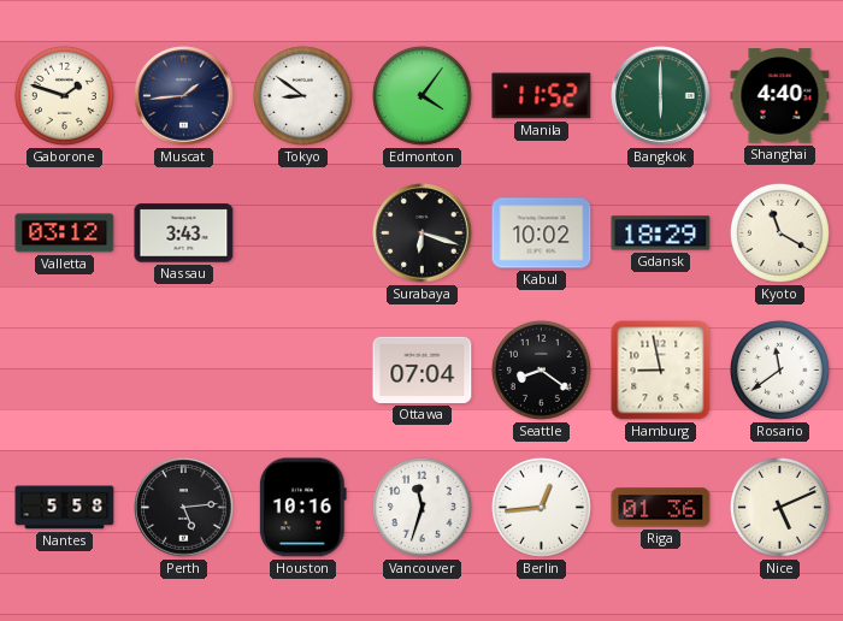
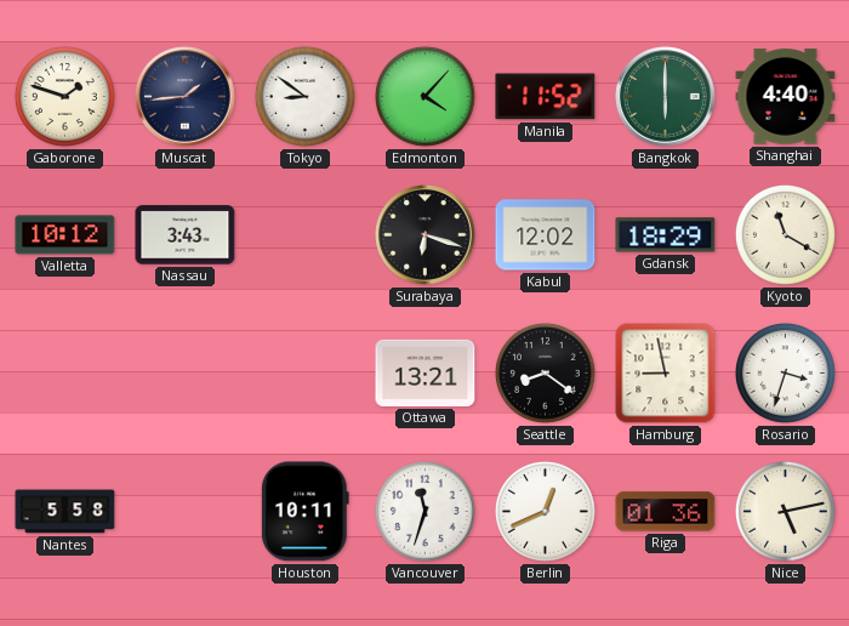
Edmonton: 4:06 -> 4:07 (424, 96)
Valletta: 03:12 -> 10:12 (65, 235)
Kabul: 10:02 -> 12:02 (546, 235)
Ottawa: 07:04 -> 13:21 (426, 372)
Rosario: 11:39 -> 3:33 (785, 372)
Perth: 5:14 -> none (184, 508)
Houston: 10:16 -> 10:11 (304, 512)
Berlin: 12:44 -> 12:41 (545, 511)
Nice: 5:11 -> 5:13 (785, 511)
